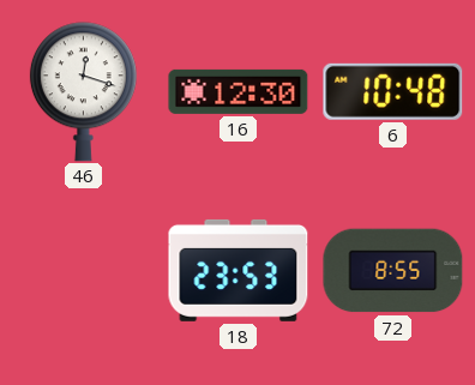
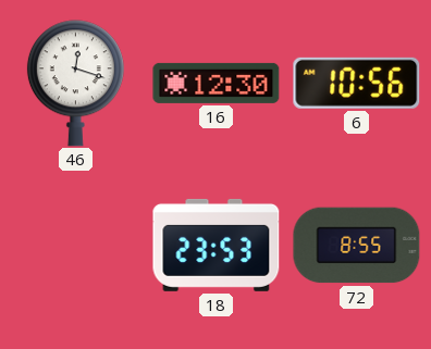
6: 10:48 -> 10:56 (357, 83)
